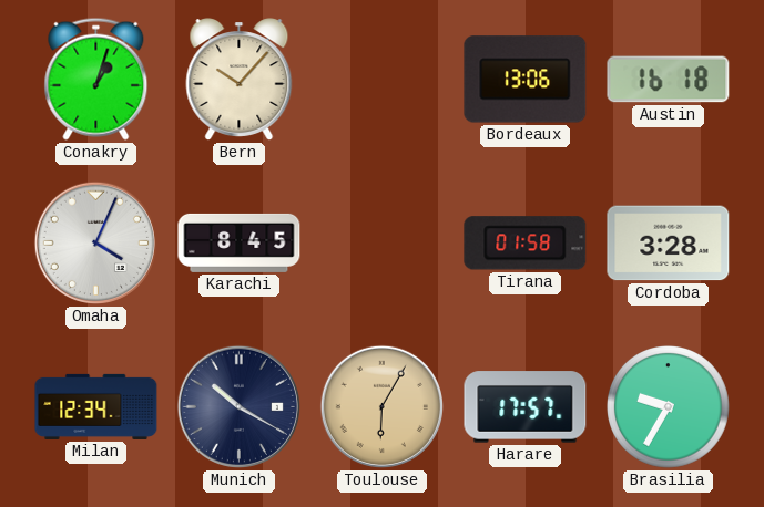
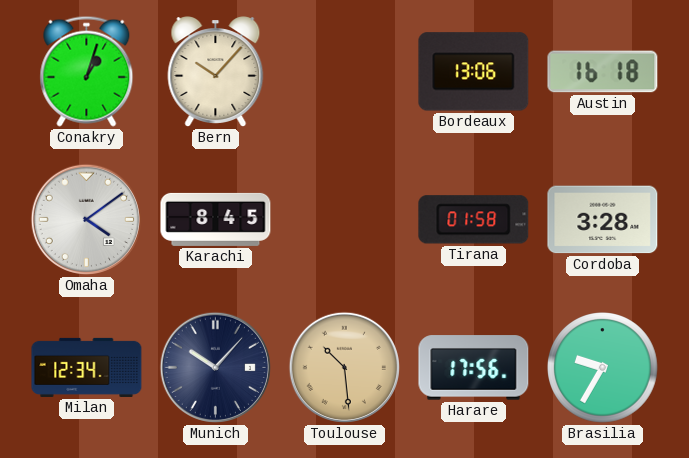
Omaha: 4:04 -> 4:09 (86, 219)
Munich: 10:20 -> 10:07 (215, 367)
Toulouse: 6:05 -> 10:29 (344, 367)
Harare: 17:57 -> 17:56 (474, 368)
